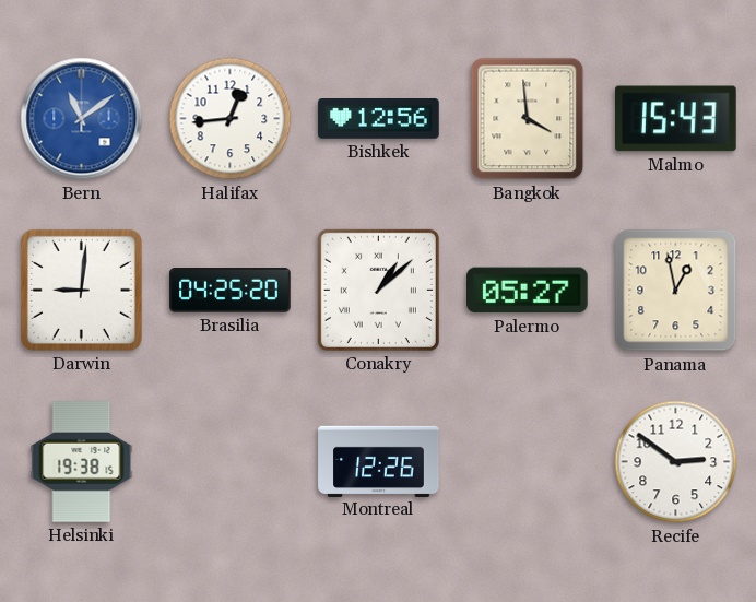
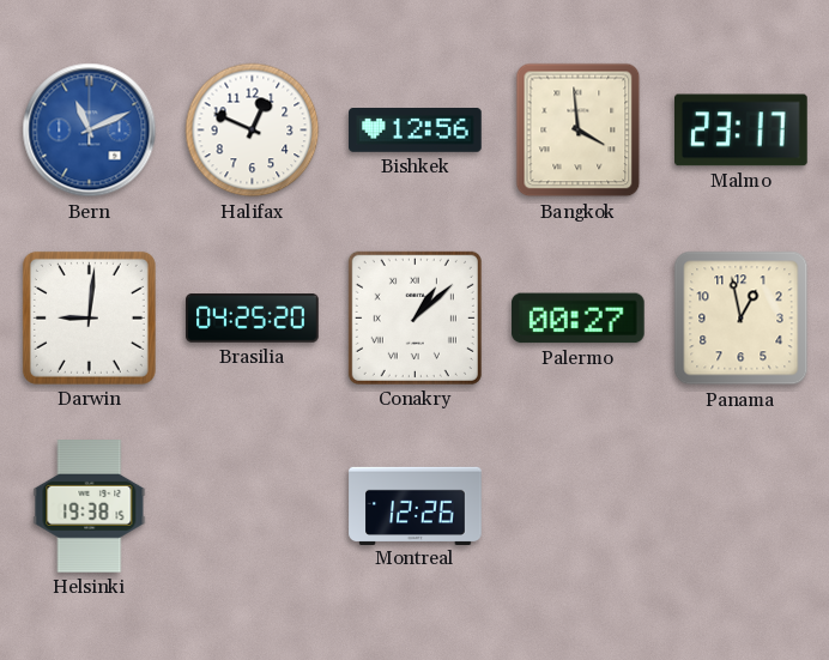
Bern: 11:09 -> 11:11 (90, 131)
Halifax: 12:44 -> 12:49 (253, 131)
Malmo: 15:43 -> 23:17 (742, 131)
Palermo: 05:27 -> 00:27 (579, 319)
Recife: 2:51 -> none (676, 462)
